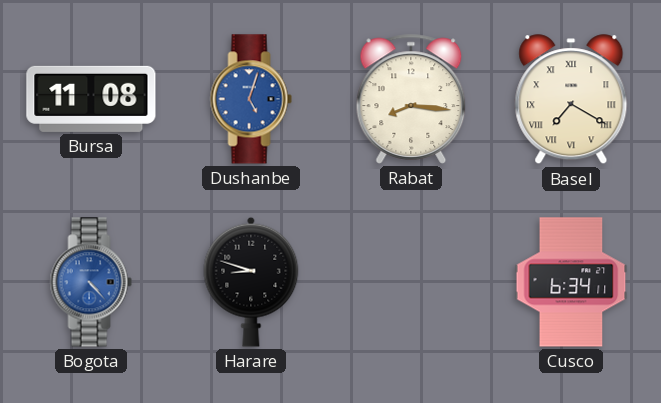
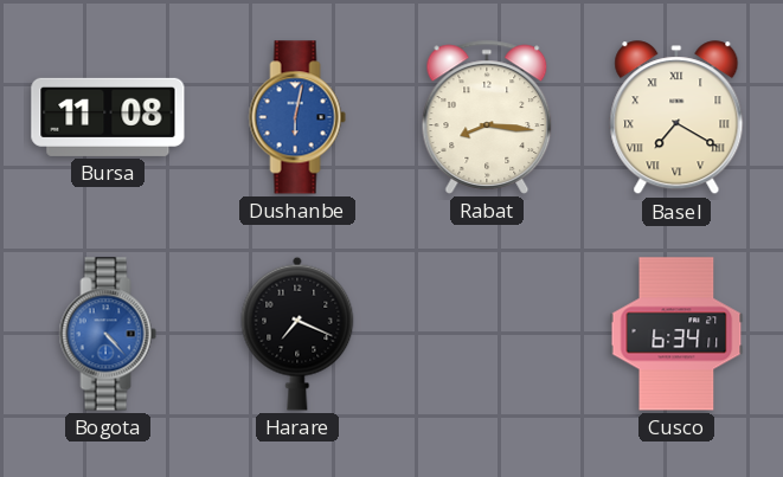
Dushanbe: 5:03 -> 6:02 (297, 117)
Harare: 8:48 -> 7:19 (297, 334)
